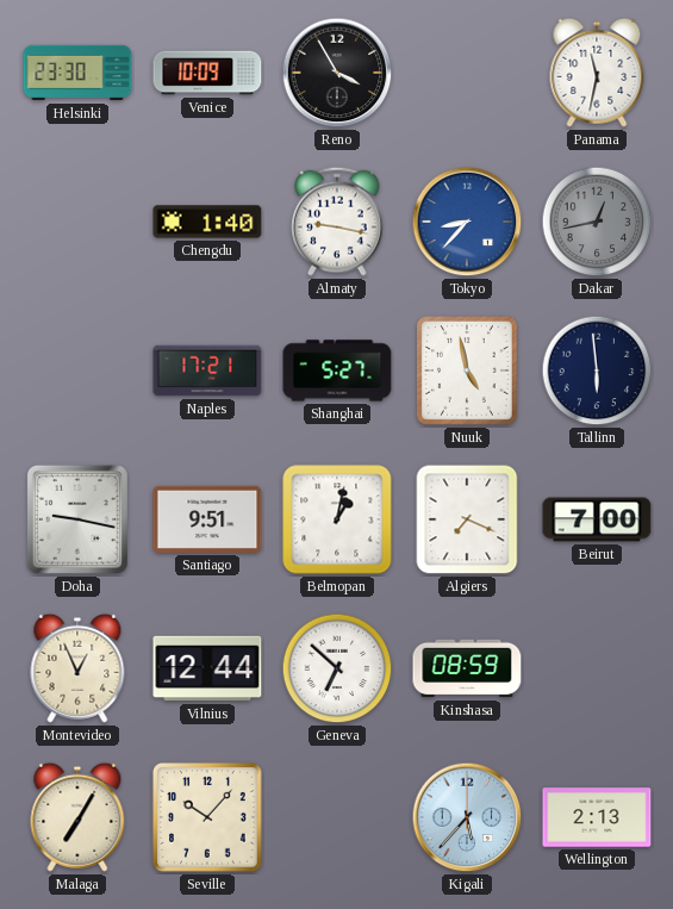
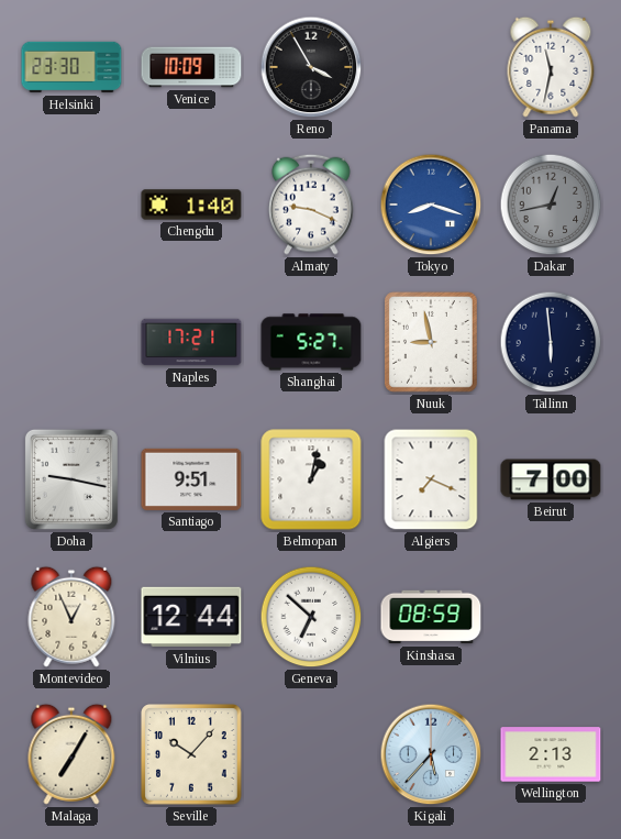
Almaty: 9:17 -> 9:19 (312, 205)
Tokyo: 8:37 -> 8:18 (431, 205)
Nuuk: 4:58 -> 8:58 (432, 343)
